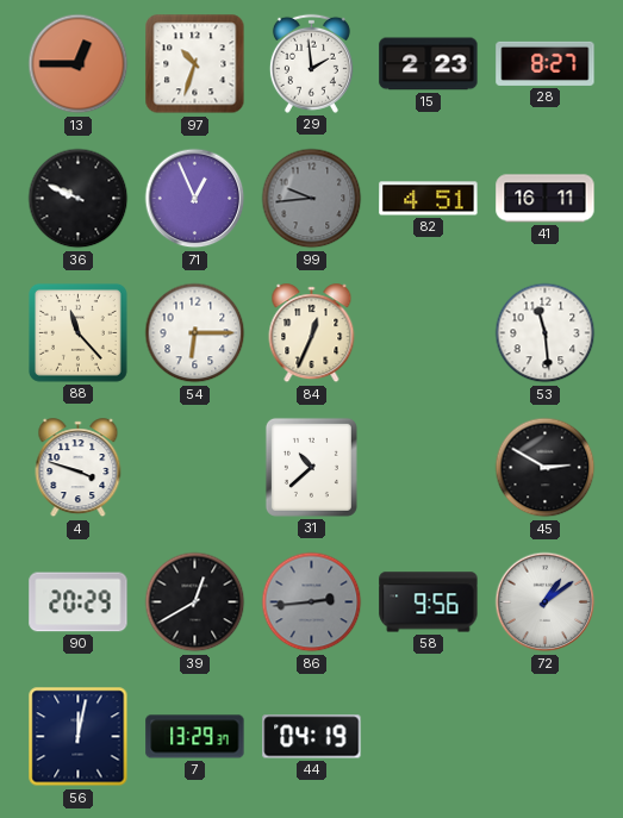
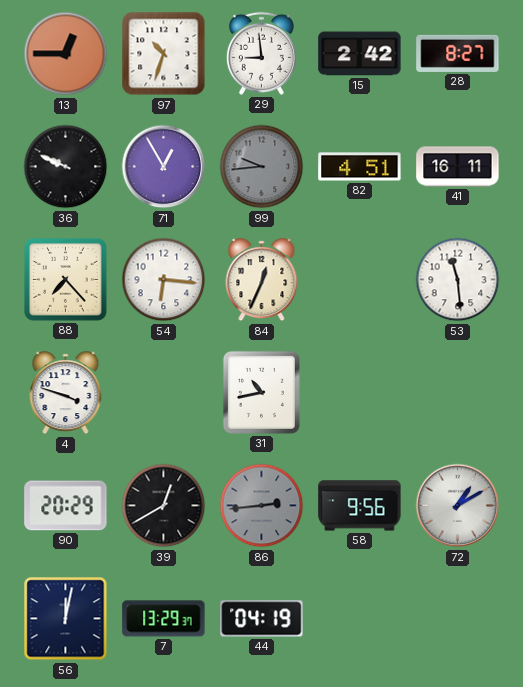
29: 1:59 -> 8:59 (261, 53)
15: 2:23 -> 2:42 (360, 54)
71: 12:56 -> 12:55 (164, 167)
88: 11:23 -> 7:23 (66, 280)
54: 6:15 -> 6:16 (164, 280)
31: 10:38 -> 10:43 (261, 392)
45: 2:50 -> none (546, 468)
72: 1:09 -> 1:10 (458, 506)
